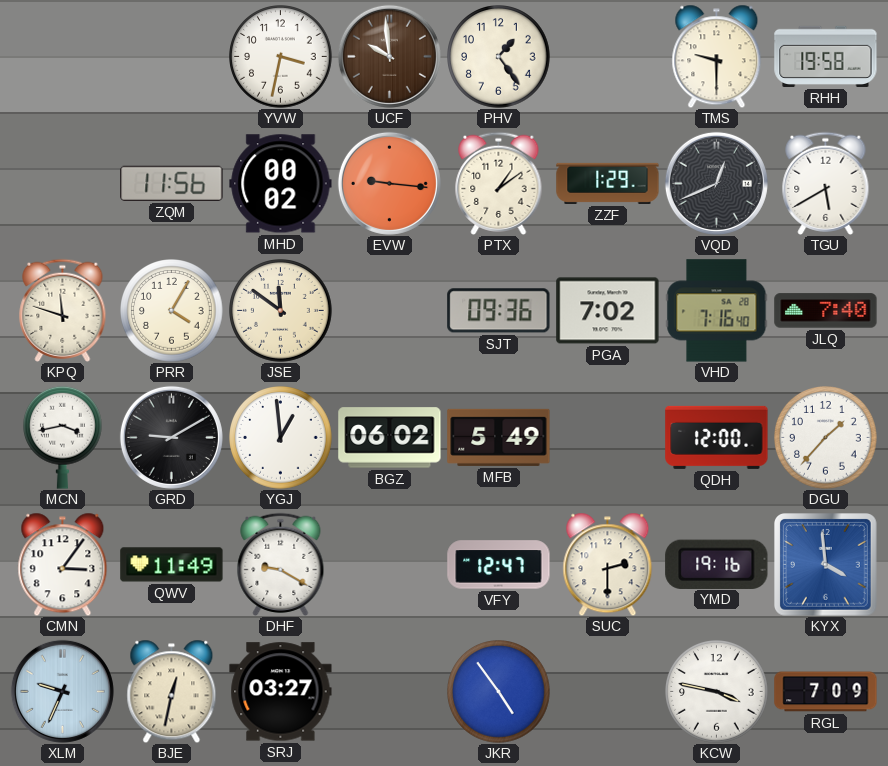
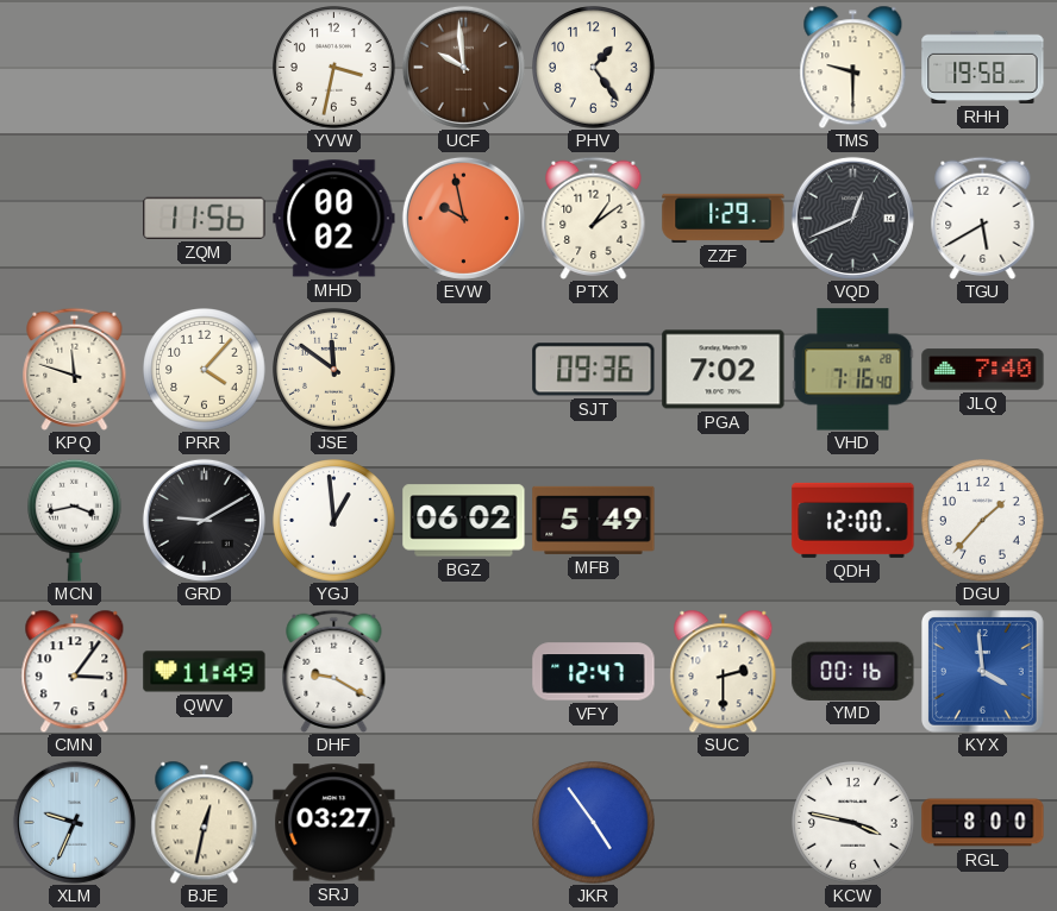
EVW: 9:16 -> 9:58 (463, 218)
PRR: 4:05 -> 4:07 (205, 370)
YMD: 19:16 -> 00:16 (853, 671)
RGL: 7:09 -> 8:00 (983, 823)
